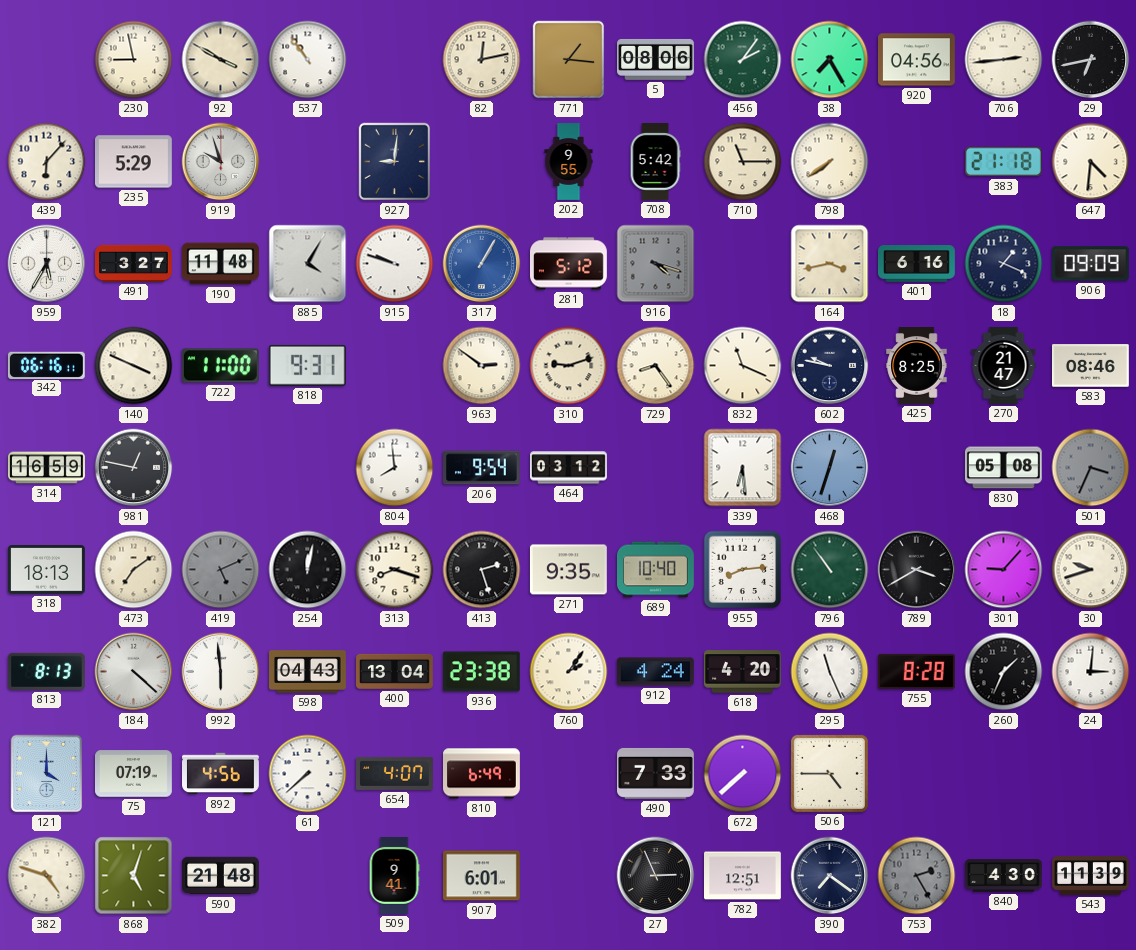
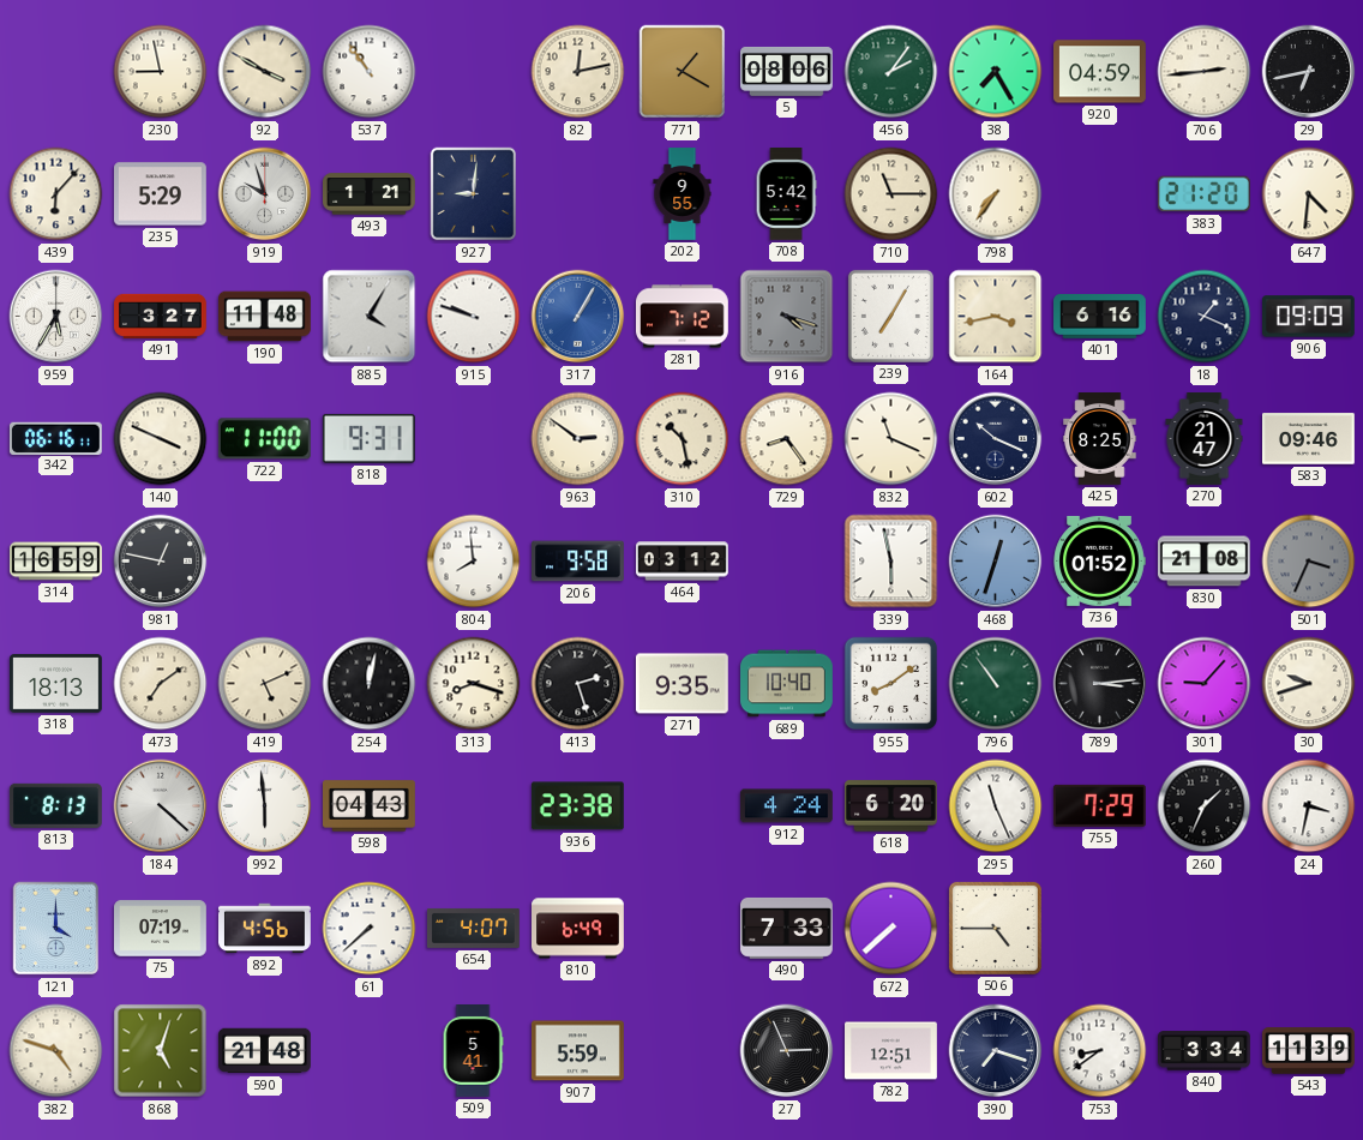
771: 1:16 -> 1:20 (683, 72)
920: 04:56 -> 04:59 (1100, 72)
493: none -> 1:21 (370, 194)
798: 7:39 -> 7:36 (996, 194)
383: 21:18 -> 21:20 (1203, 194)
281: 5:12 -> 7:12 (683, 317)
239: none -> 7:05 (890, 316)
310: 9:12 -> 10:28 (683, 439)
602: 9:47 -> 10:19 (996, 439)
583: 08:46 -> 09:46 (1309, 439)
206: 9:54 -> 9:58 (578, 562)
339: 6:29 -> 5:58 (891, 562)
736: none -> 01:52 (1099, 560)
830: 05:08 -> 21:08 (1203, 562)
419 dial: grey -> cream (265, 684)
955: 8:14 -> 8:09 (891, 684)
789: 3:40 -> 3:14 (1100, 684)
400: 13:04 -> none (395, 671)
760: 2:06 -> none (569, 672)
618: 4:20 -> 6:20 (890, 806)
755: 8:28 -> 7:29 (1099, 805)
24: 3:01 -> 3:32 (1309, 806)
509: 9:41 -> 5:41 (473, 1051)
907: 6:01 -> 5:59 (578, 1051)
390: 7:21 -> 7:18 (996, 1051)
753: 2:25 -> 8:39 (1100, 1051)
753 dial: grey -> white (1100, 1051)
840: 4:30 -> 3:34 (1205, 1051)
